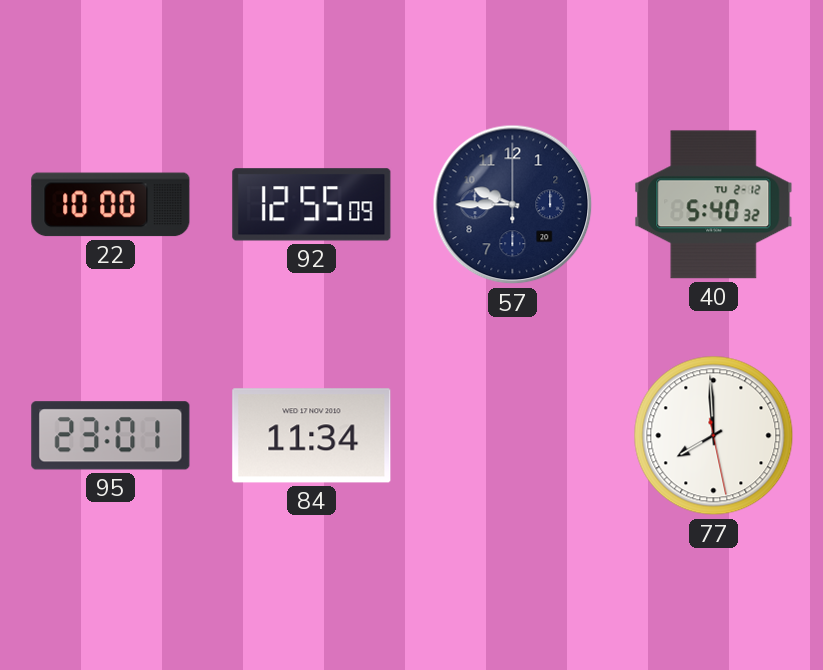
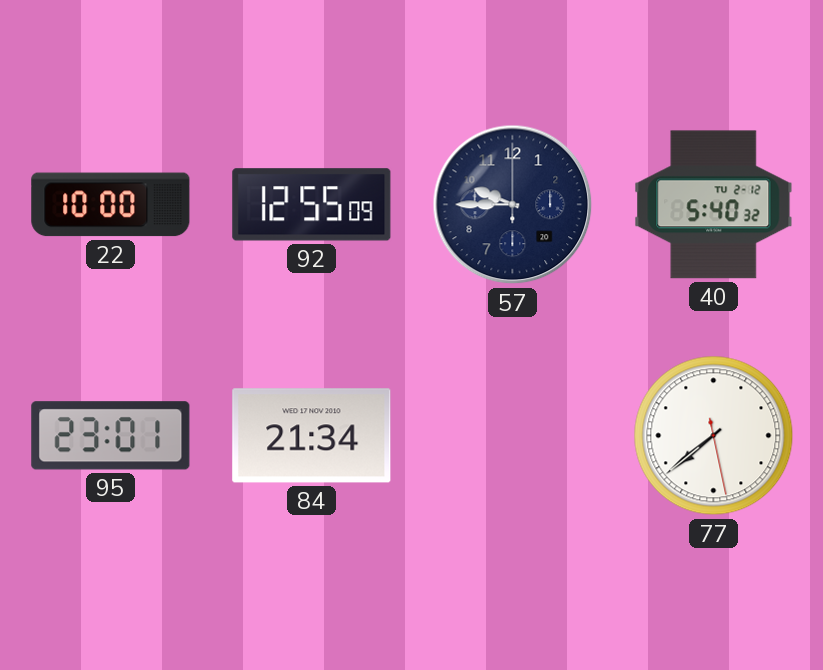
84: 11:34 -> 21:34 (312, 436)
77: 7:59 -> 7:38 (714, 436)
